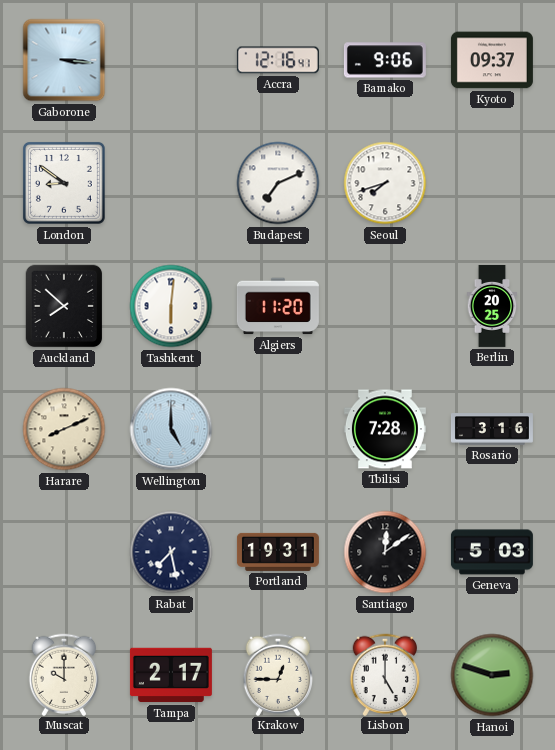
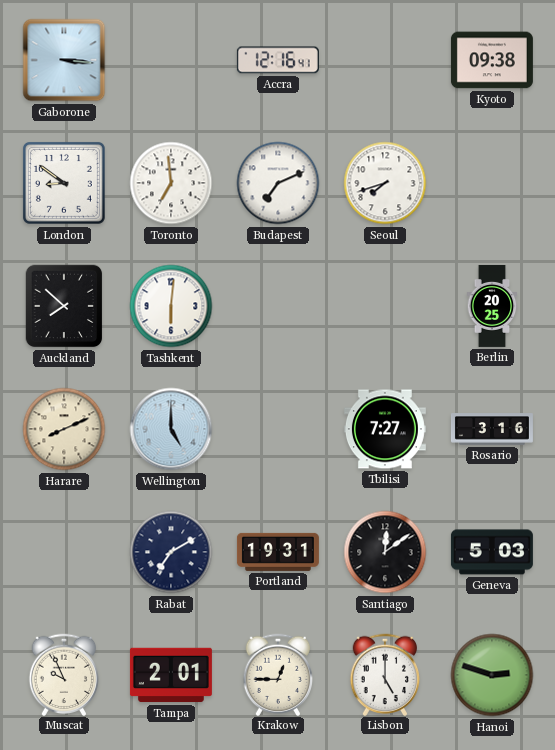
Bamako: 9:06 -> none (385, 60)
Kyoto: 09:37 -> 09:38 (492, 60)
Toronto: none -> 6:59 (171, 183)
Algiers: 11:20 -> none (278, 306)
Tbilisi: 7:28 -> 7:27 (385, 429)
Rabat: 7:28 -> 7:10 (171, 552)
Muscat: 10:00 -> 9:56 (64, 674)
Tampa: 2:17 -> 2:01 (171, 675)
